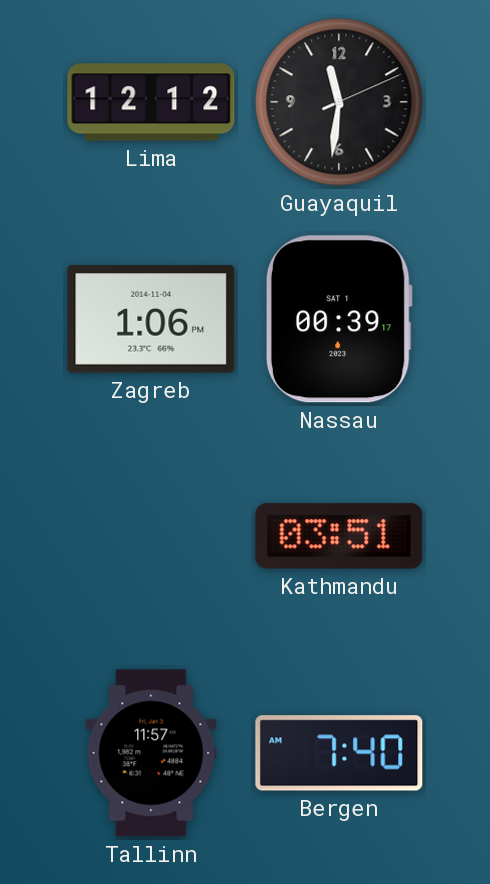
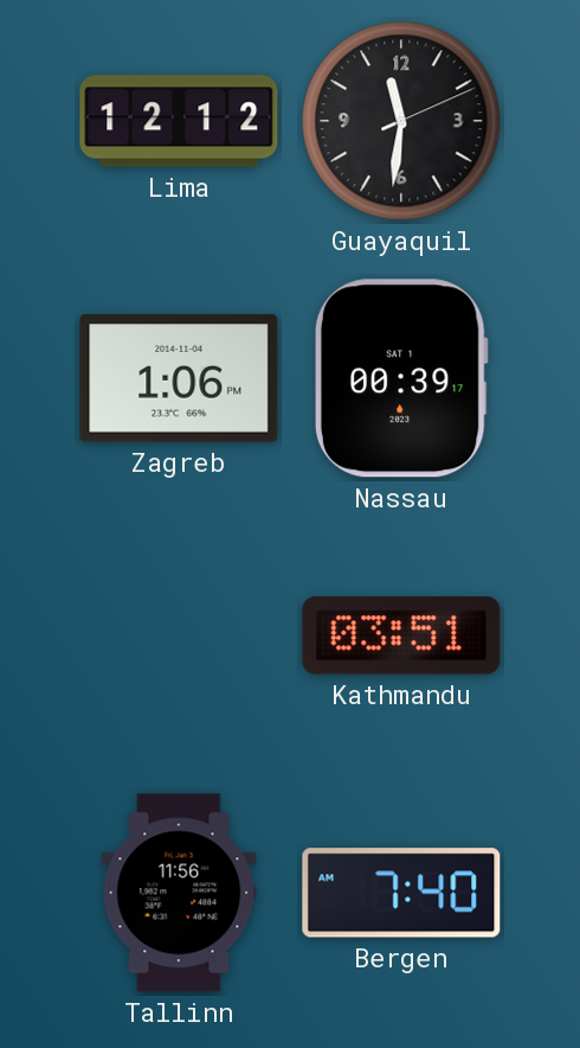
Tallinn: 11:57 -> 11:56 (179, 893)
